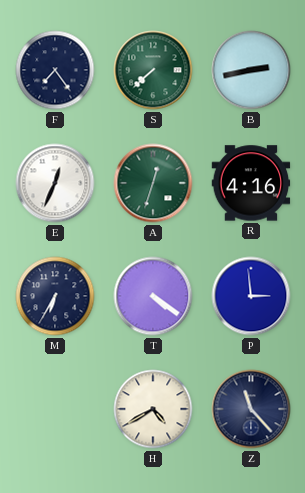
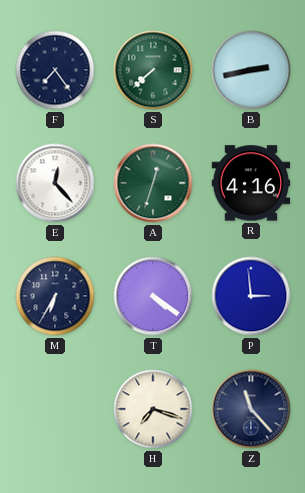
E: 12:34 -> 12:23 (55, 183)
H: 4:40 -> 7:18 (153, 409)
